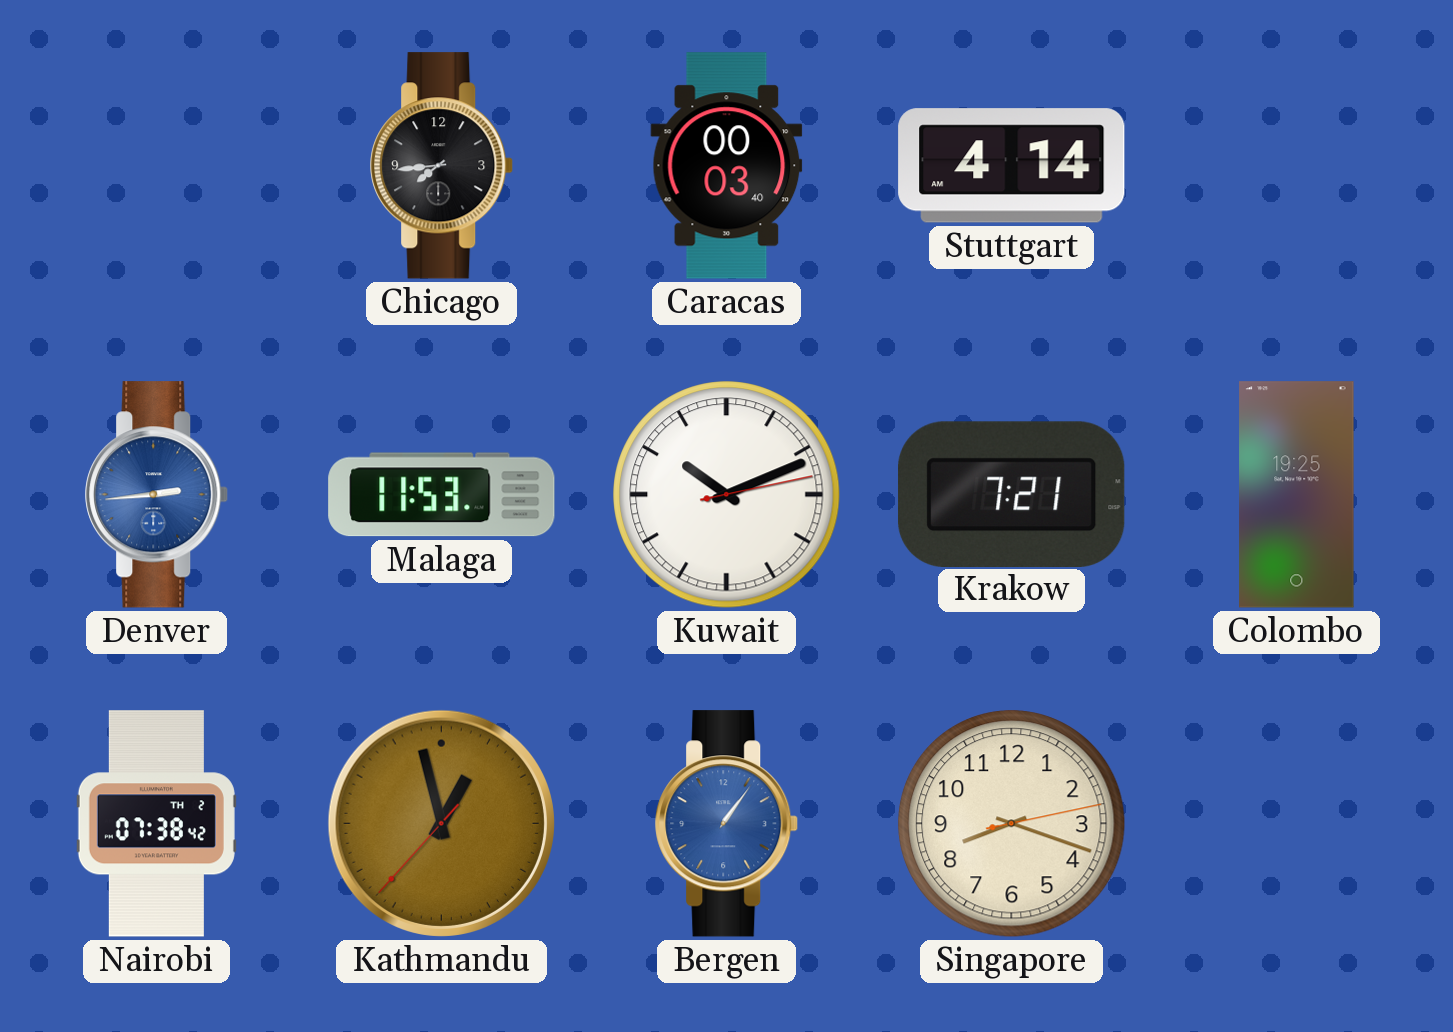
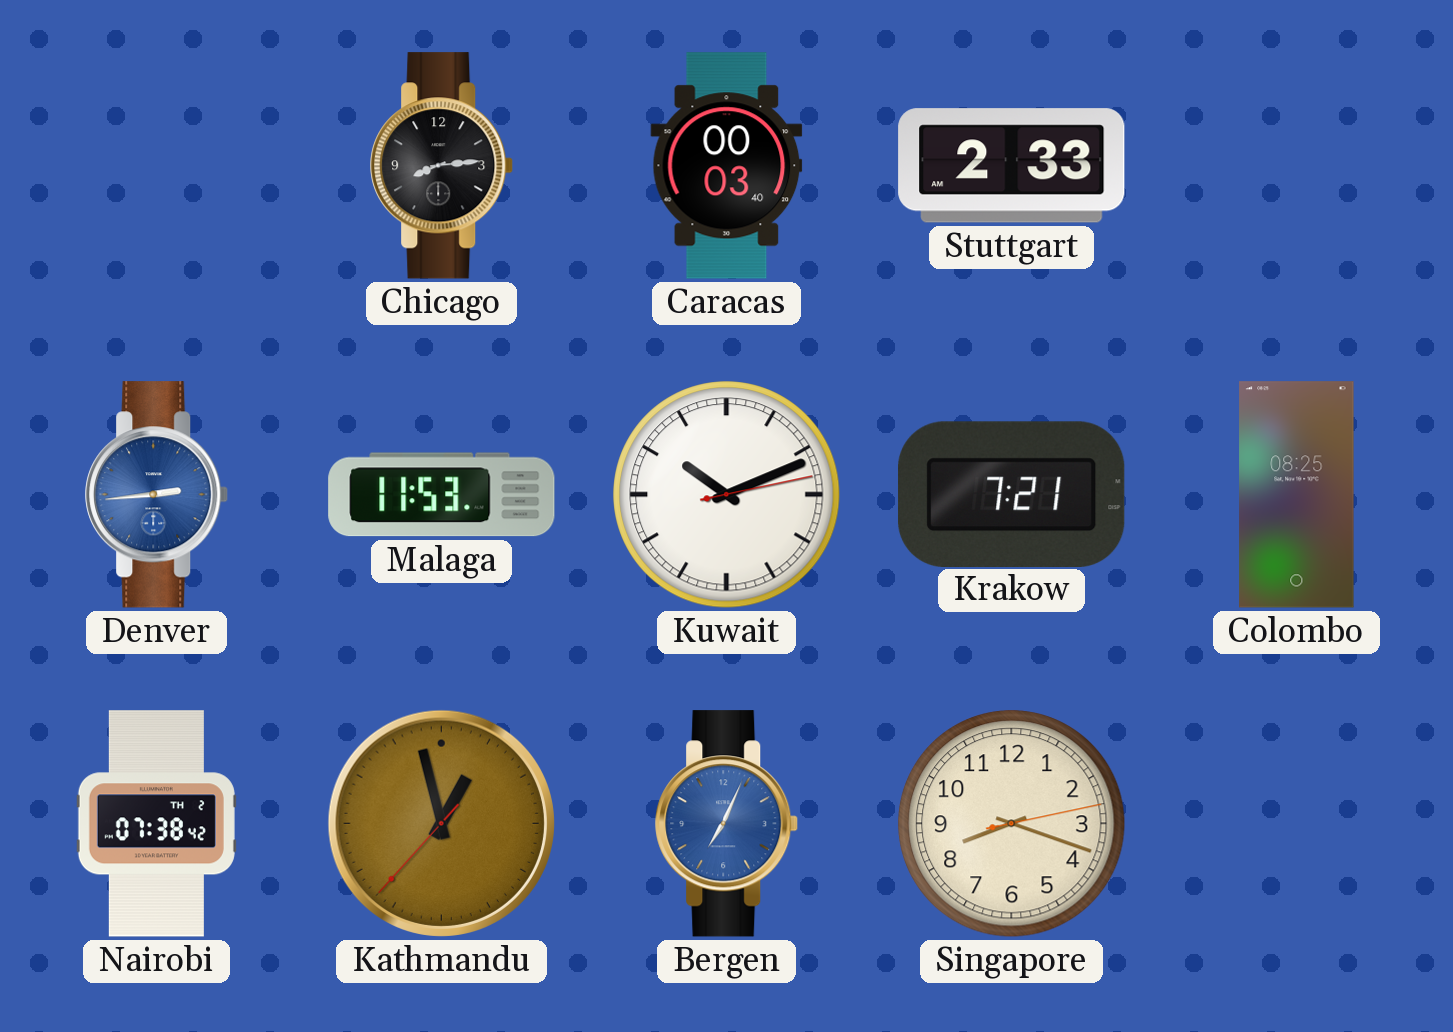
Chicago: 7:44 -> 8:14 (442, 166)
Stuttgart: 4:14 -> 2:33 (1012, 166)
Colombo: 19:25 -> 08:25 (1297, 495)
Bergen: 1:06 -> 7:04 (727, 824)
